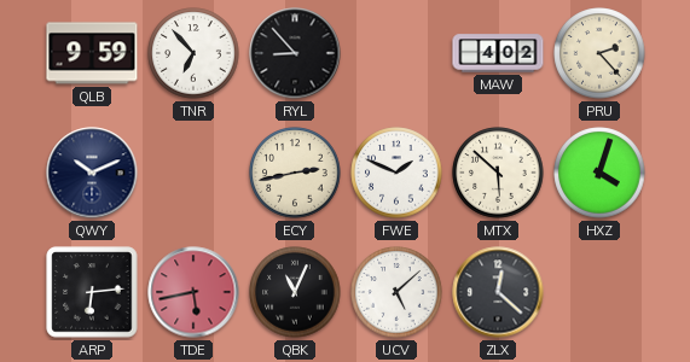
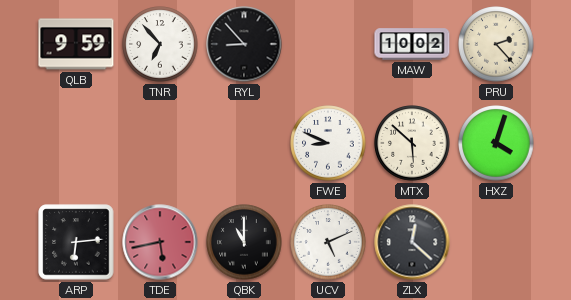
MAW: 4:02 -> 10:02 (412, 44)
QWY: 10:11 -> none (92, 173)
ECY: 2:43 -> none (295, 173)
FWE: 1:49 -> 8:49 (328, 143)
QBK: 11:04 -> 11:00 (244, 242)
UCV: 5:08 -> 5:11 (328, 242)
